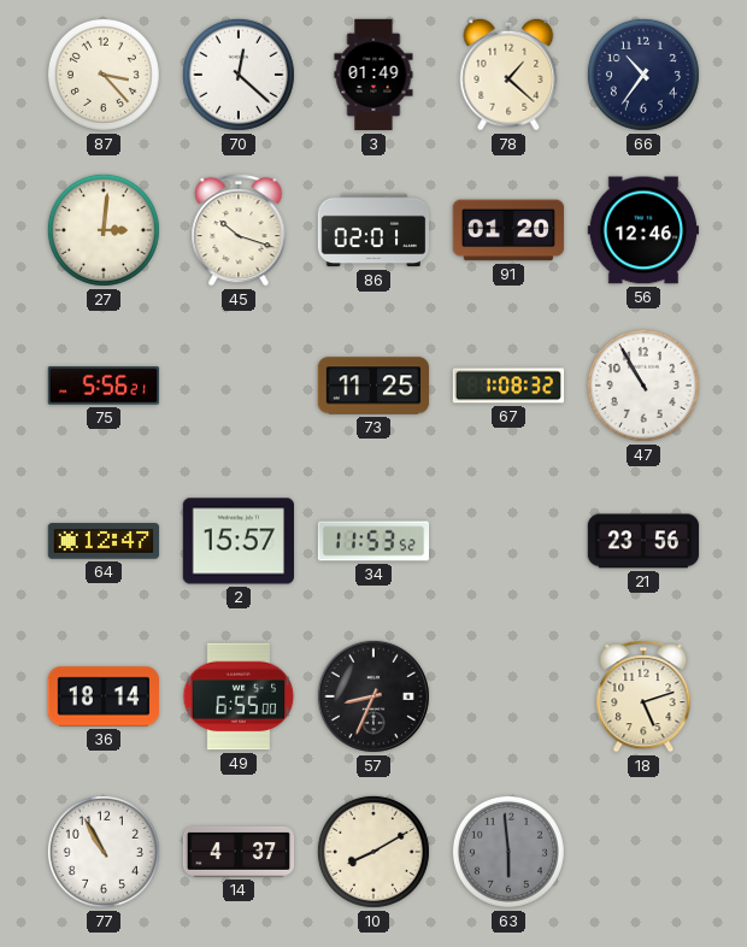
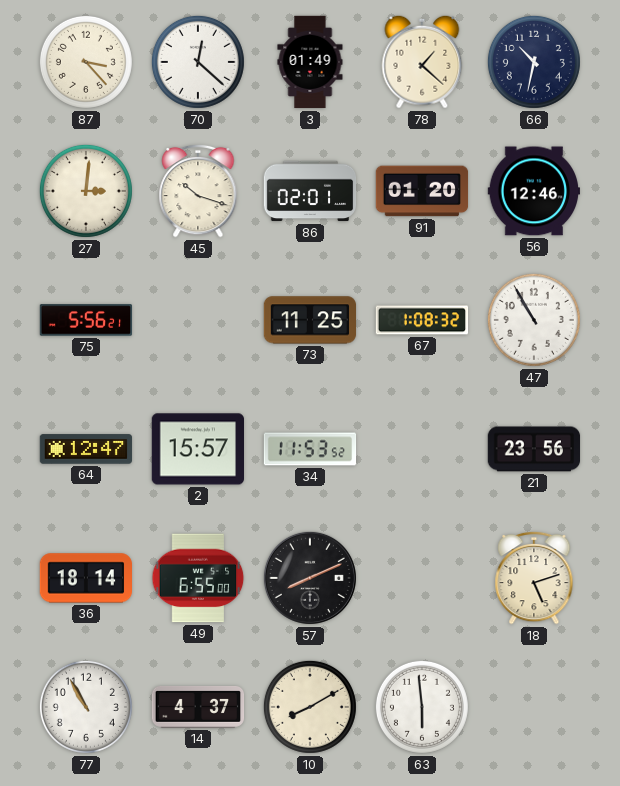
66: 10:36 -> 10:32 (534, 62)
57: 8:34 -> 8:11 (310, 578)
63 dial: grey -> white (422, 707)
